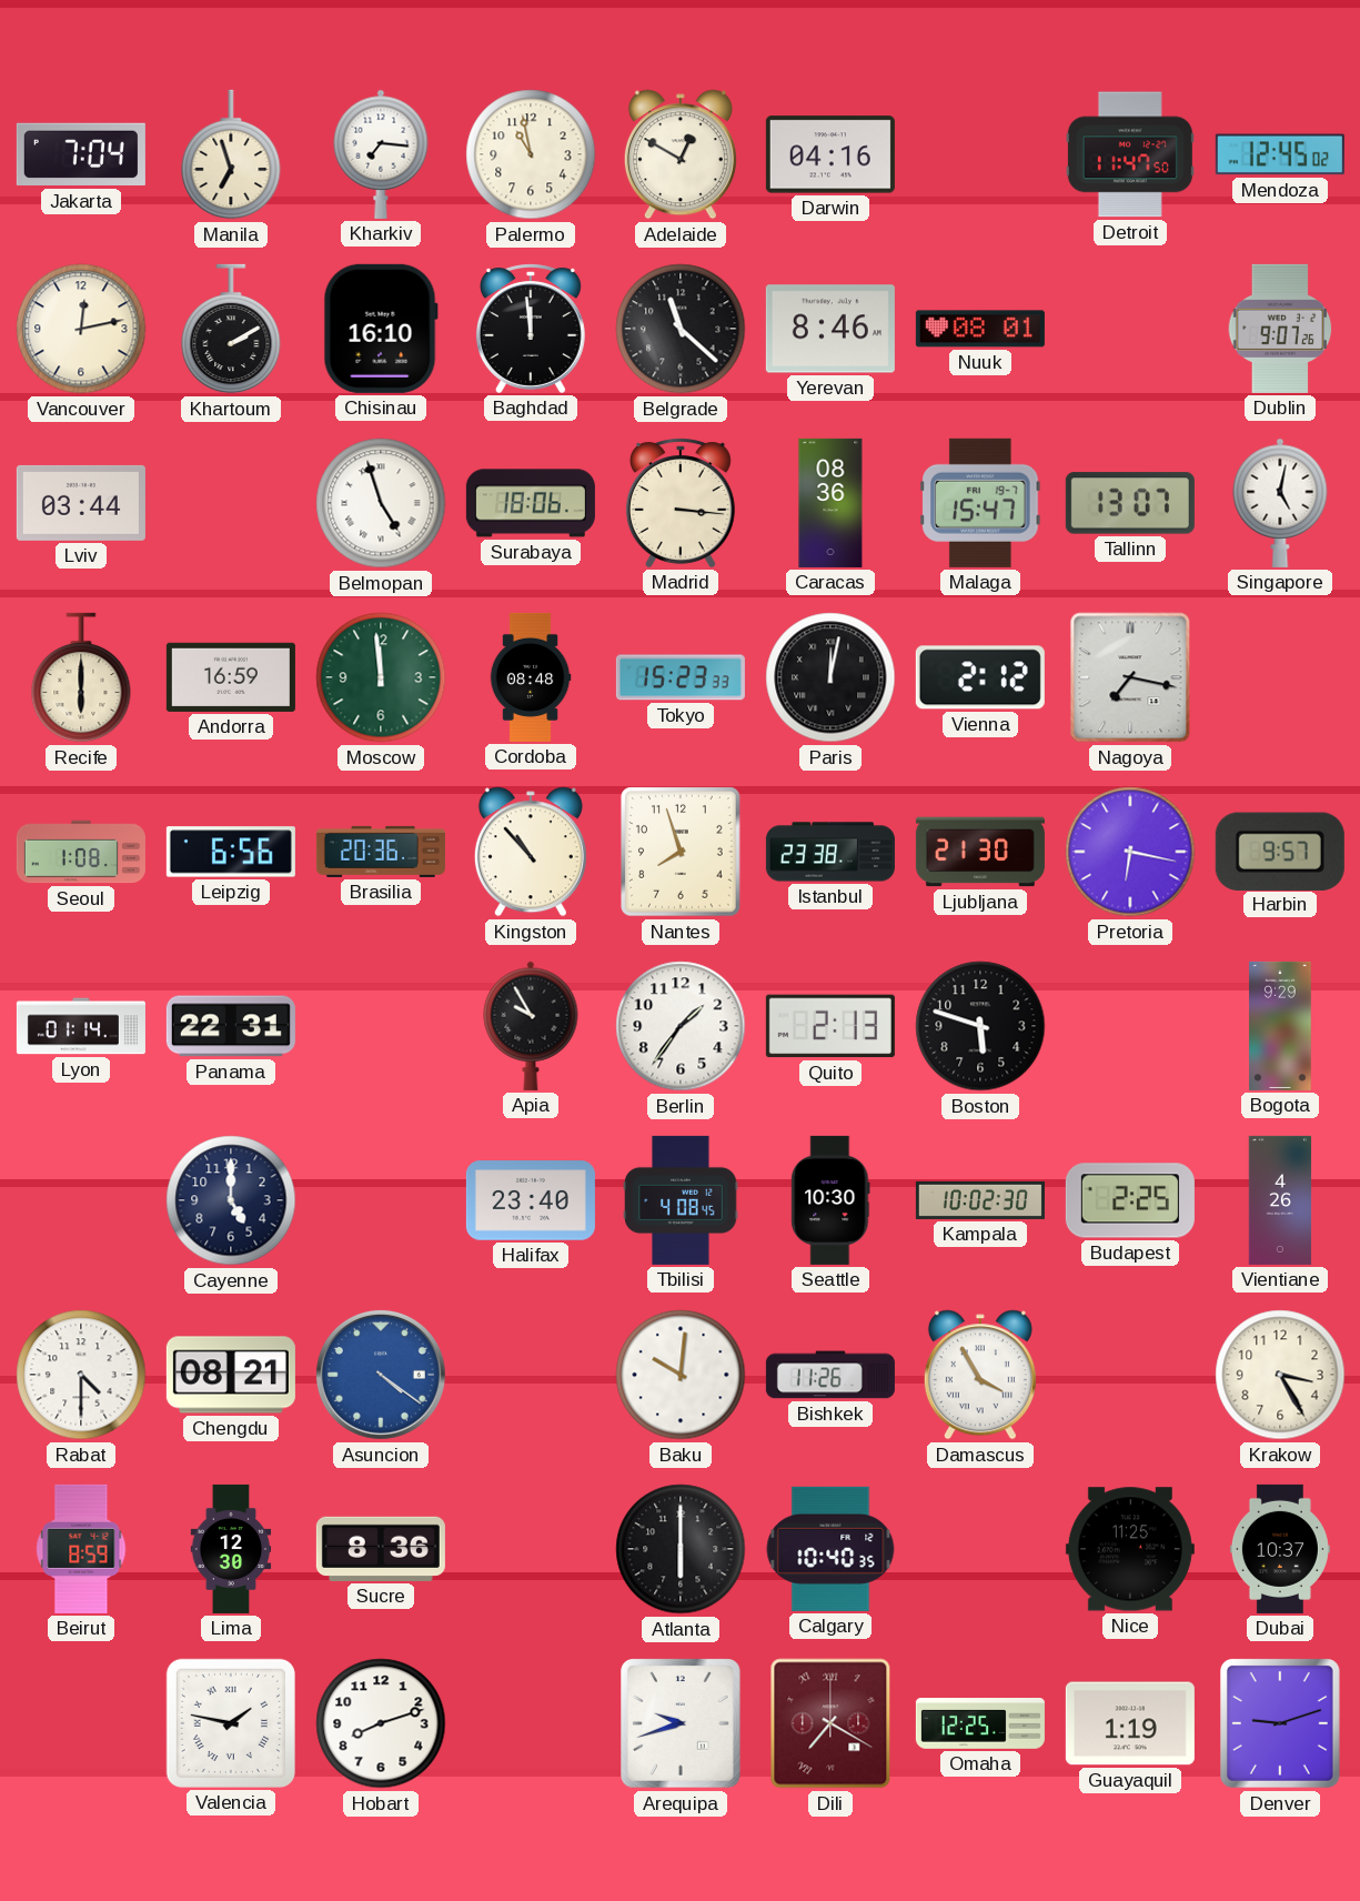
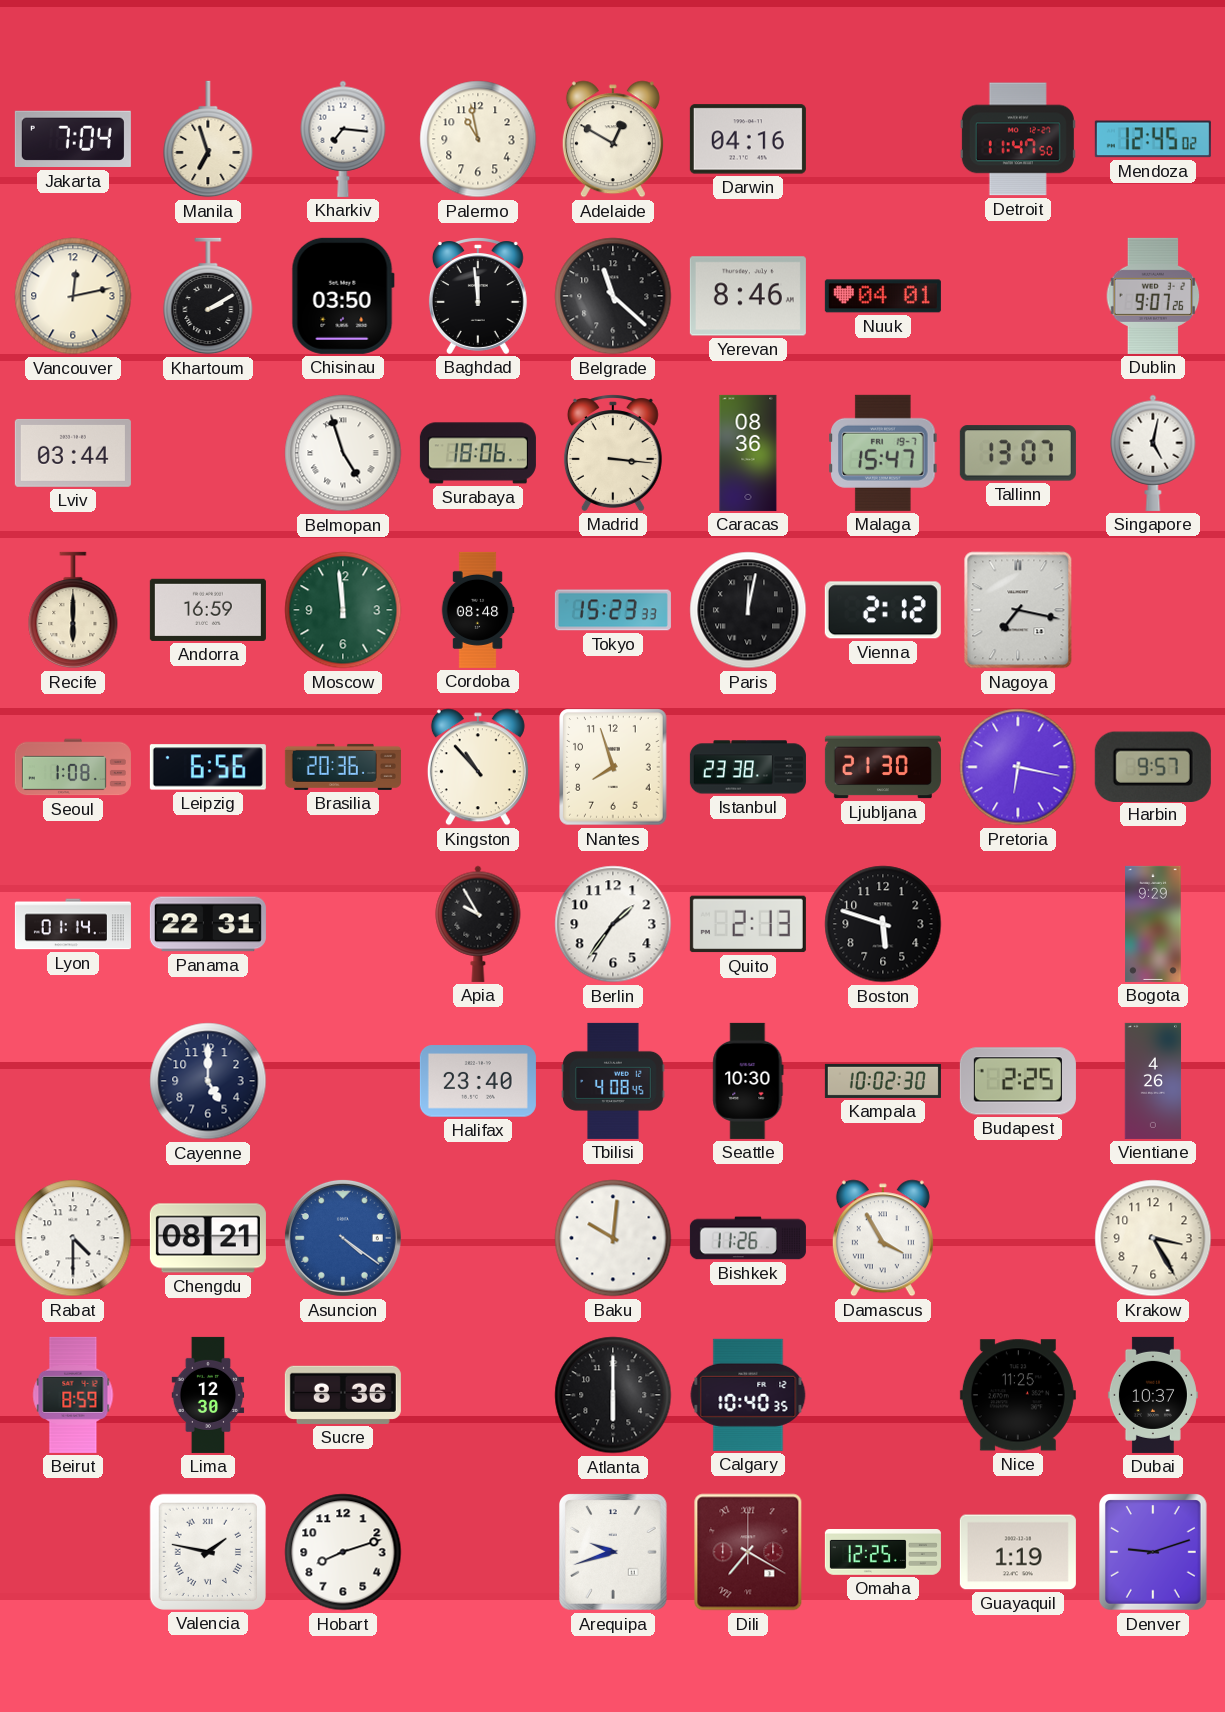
Chisinau: 16:10 -> 03:50 (343, 296)
Nuuk: 08:01 -> 04:01 (883, 296)
